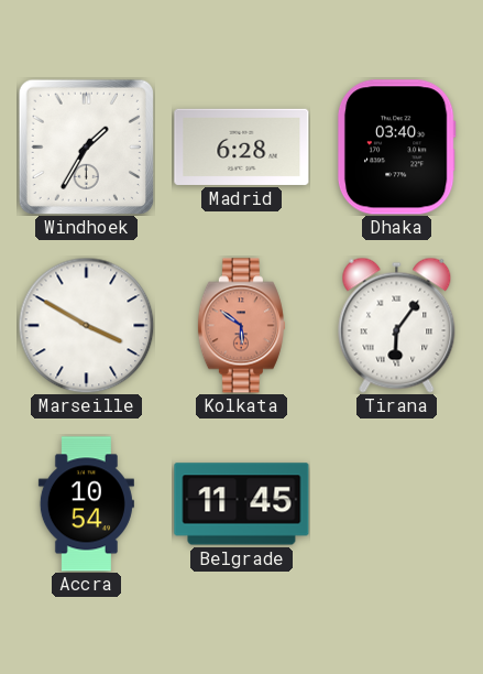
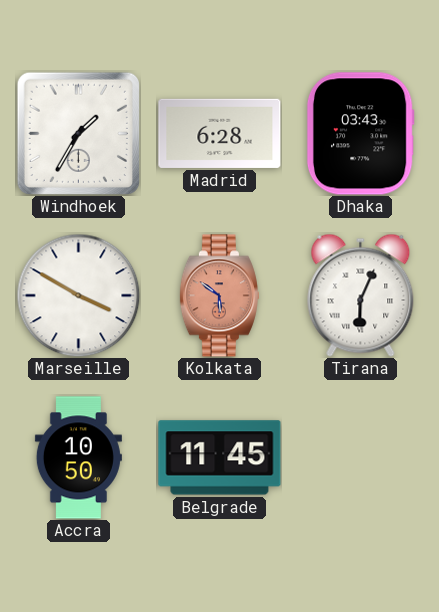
Dhaka: 03:40 -> 03:43 (360, 134)
Tirana: 6:06 -> 6:04 (361, 295)
Accra: 10:54 -> 10:50 (78, 458)
